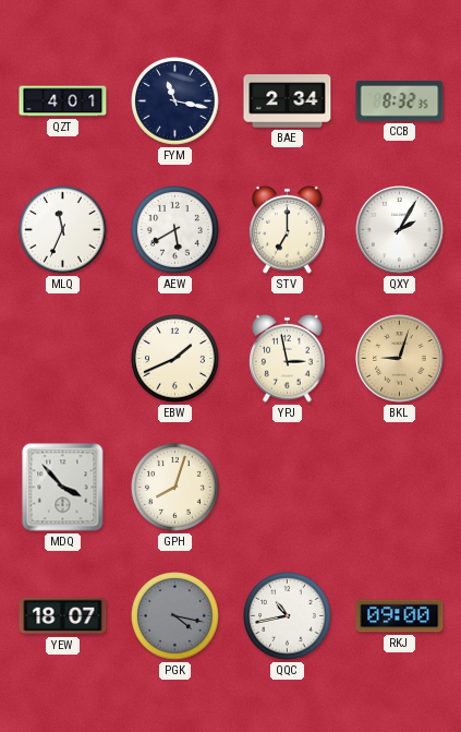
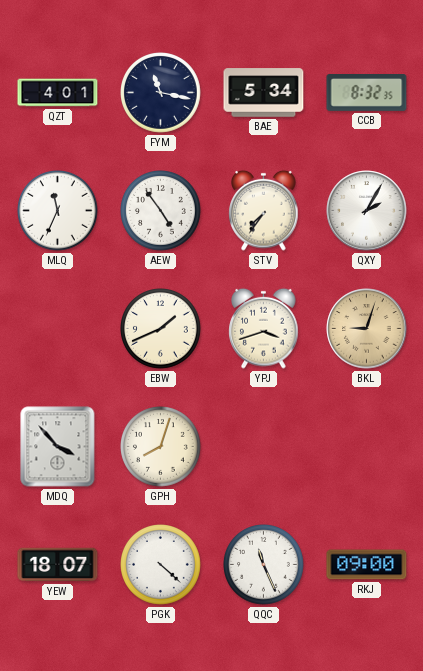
BAE: 2:34 -> 5:34 (264, 93)
AEW: 5:40 -> 4:54 (161, 211)
STV: 7:00 -> 7:36 (264, 210)
YPJ: 2:58 -> 3:42 (264, 328)
PGK: 4:17 -> 4:22 (161, 565)
PGK dial: grey -> white (161, 565)
QQC: 10:43 -> 11:26 (264, 565)
